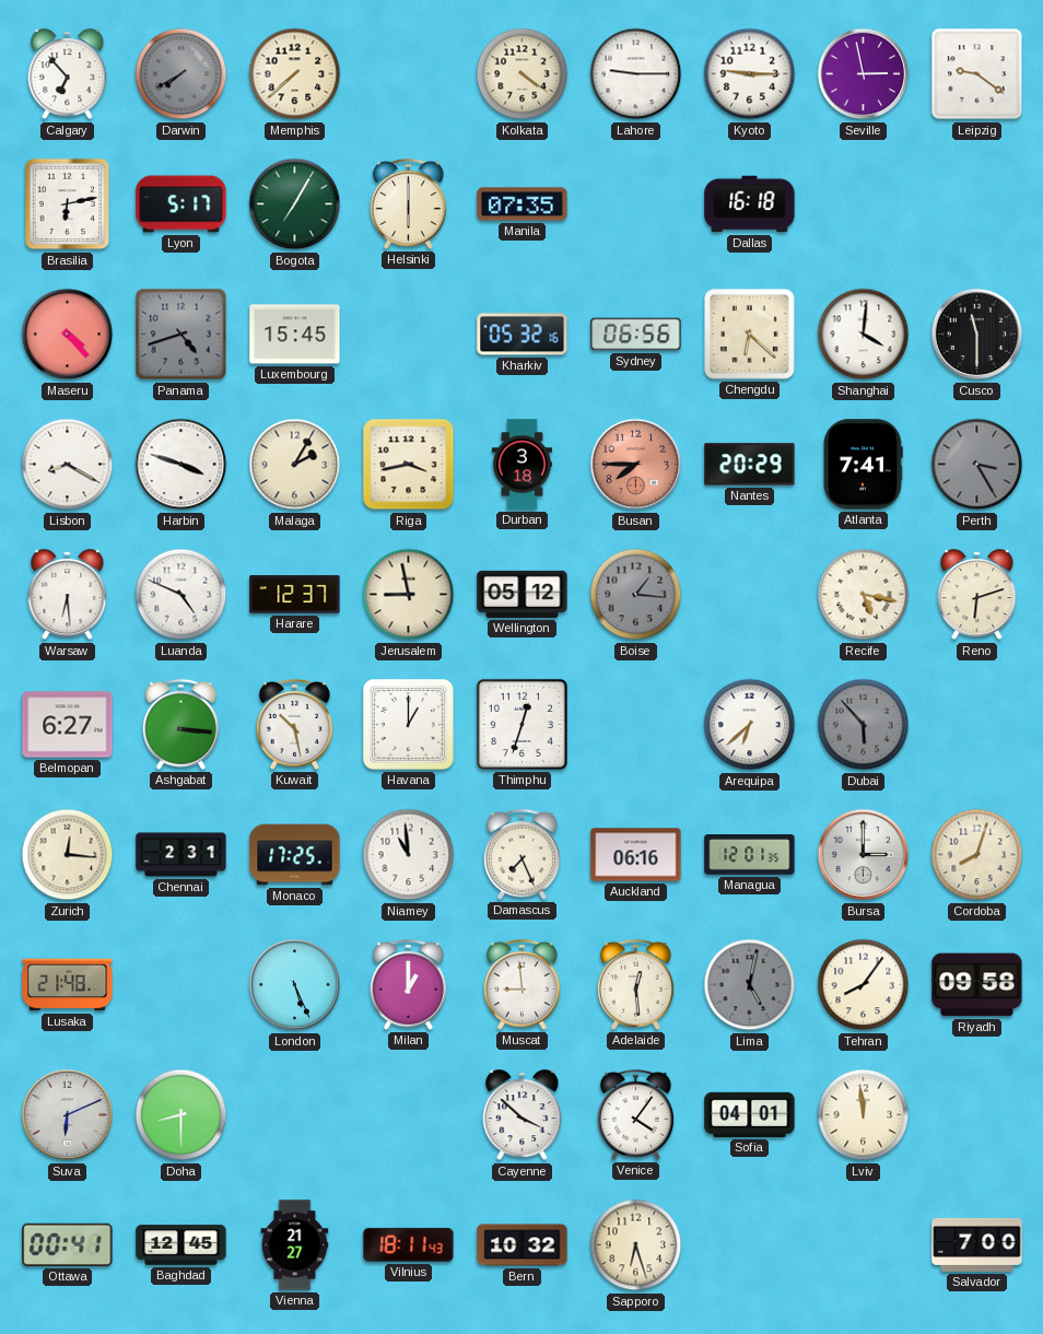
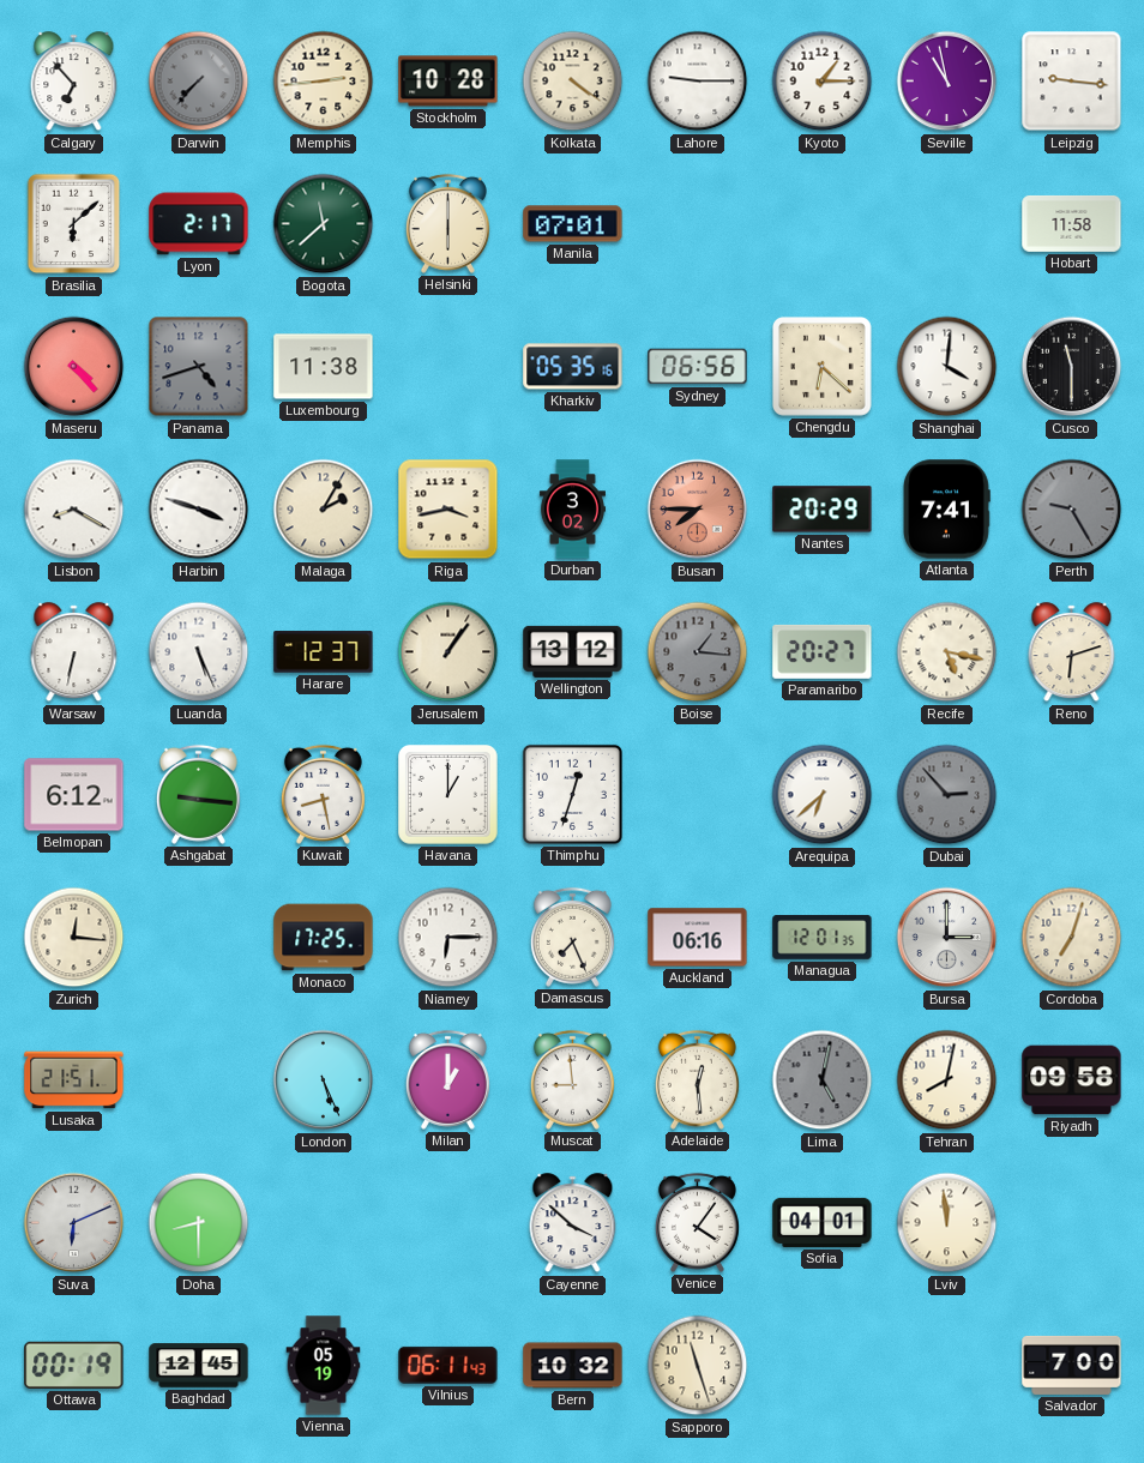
Darwin: 7:40 -> 7:37 (199, 82)
Memphis: 7:38 -> 2:44 (324, 82)
Stockholm: none -> 10:28 (448, 82)
Kyoto: 9:15 -> 1:15 (823, 82)
Seville: 2:58 -> 10:58 (947, 82)
Leipzig: 9:21 -> 9:16 (1072, 82)
Brasilia: 6:13 -> 6:08 (74, 224)
Lyon: 5:17 -> 2:17 (199, 224)
Bogota: 7:05 -> 11:38 (324, 224)
Manila: 07:35 -> 07:01 (573, 224)
Dallas: 16:18 -> none (750, 204)
Hobart: none -> 11:58 (1072, 223)
Luxembourg: 15:45 -> 11:38 (324, 367)
Kharkiv: 05:32 -> 05:35 (573, 367)
Durban: 3:18 -> 3:02 (572, 510)
Perth: 3:25 -> 9:25 (1072, 510)
Warsaw: 6:29 -> 6:32 (74, 652)
Luanda: 4:49 -> 5:26 (199, 652)
Jerusalem: 8:58 -> 1:06 (448, 652)
Wellington: 05:12 -> 13:12 (573, 651)
Paramaribo: none -> 20:27 (823, 651)
Belmopan: 6:27 -> 6:12 (74, 795)
Ashgabat: 3:16 -> 9:16 (198, 794)
Kuwait: 10:28 -> 8:28 (323, 794)
Dubai: 5:53 -> 2:53 (947, 795)
Chennai: 2:31 -> none (181, 855)
Niamey: 10:59 -> 6:15 (448, 938)
Cordoba: 8:03 -> 7:03 (1072, 938)
Lusaka: 21:48 -> 21:51 (74, 1080)
Tehran: 8:06 -> 8:02 (947, 1080)
Ottawa: 00:41 -> 00:19 (74, 1365)
Vienna: 21:27 -> 05:19 (324, 1366)
Vilnius: 18:11 -> 06:11 (448, 1365)
Sapporo: 6:27 -> 11:27 (698, 1366)
